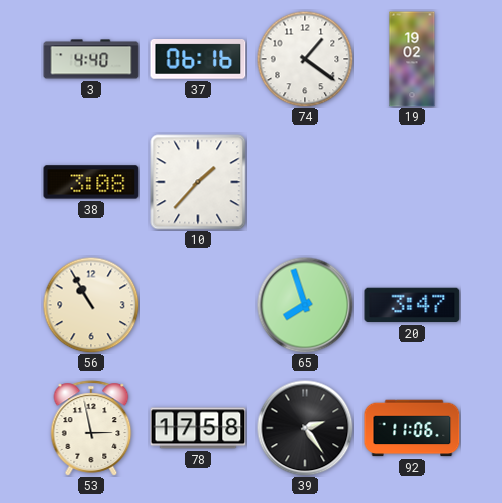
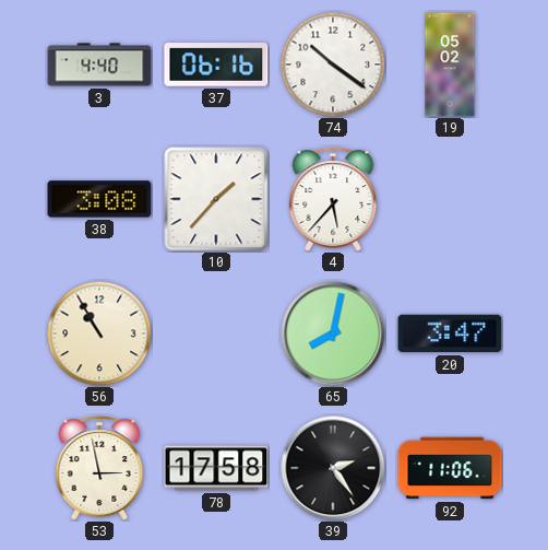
74: 1:21 -> 10:21 (333, 65)
19: 19:02 -> 05:02 (450, 65)
4: none -> 5:37 (333, 199)
65: 7:57 -> 8:02 (333, 333)
